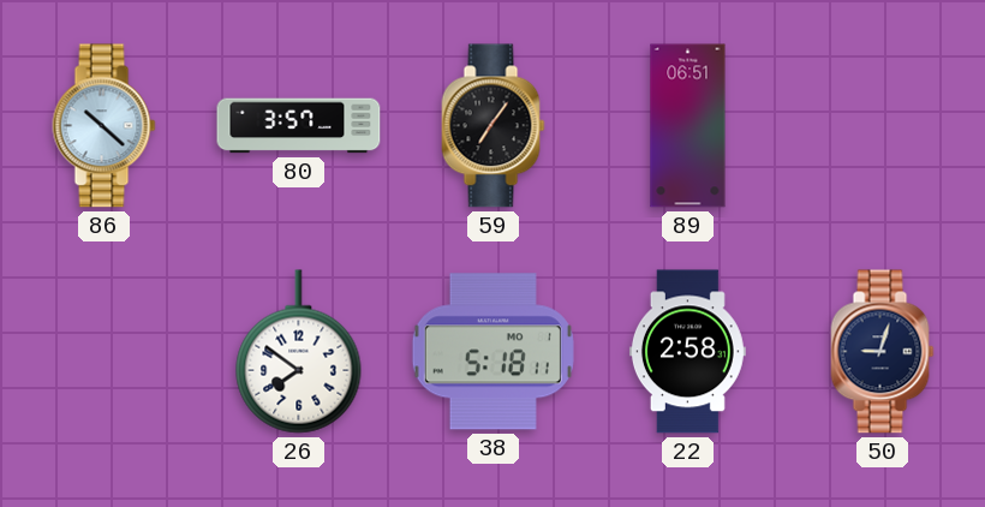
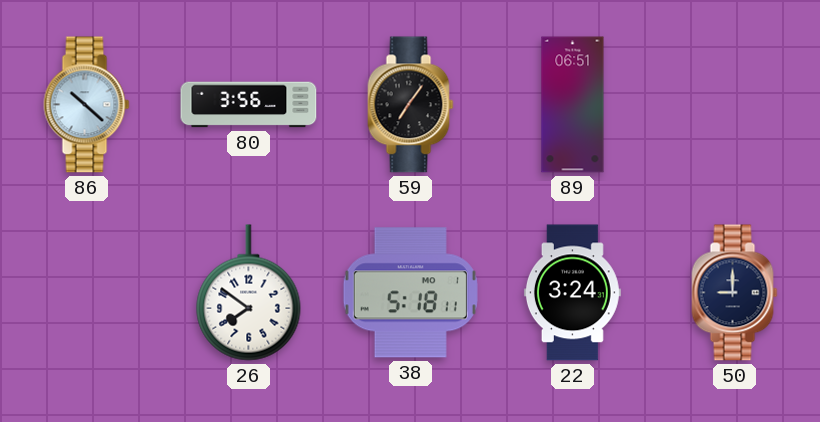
80: 3:57 -> 3:56 (249, 105)
22: 2:58 -> 3:24 (572, 293)
50: 9:03 -> 9:00 (735, 293)
